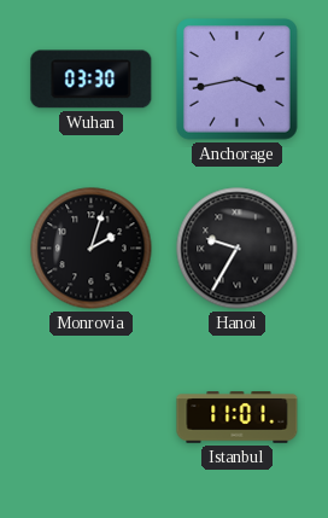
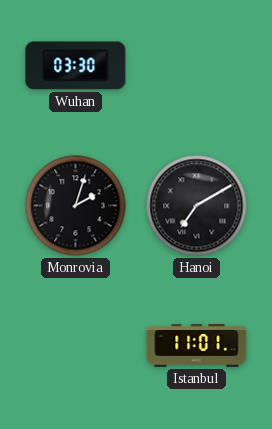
Anchorage: 3:43 -> none (238, 80)
Hanoi: 9:35 -> 7:10 (197, 206)
